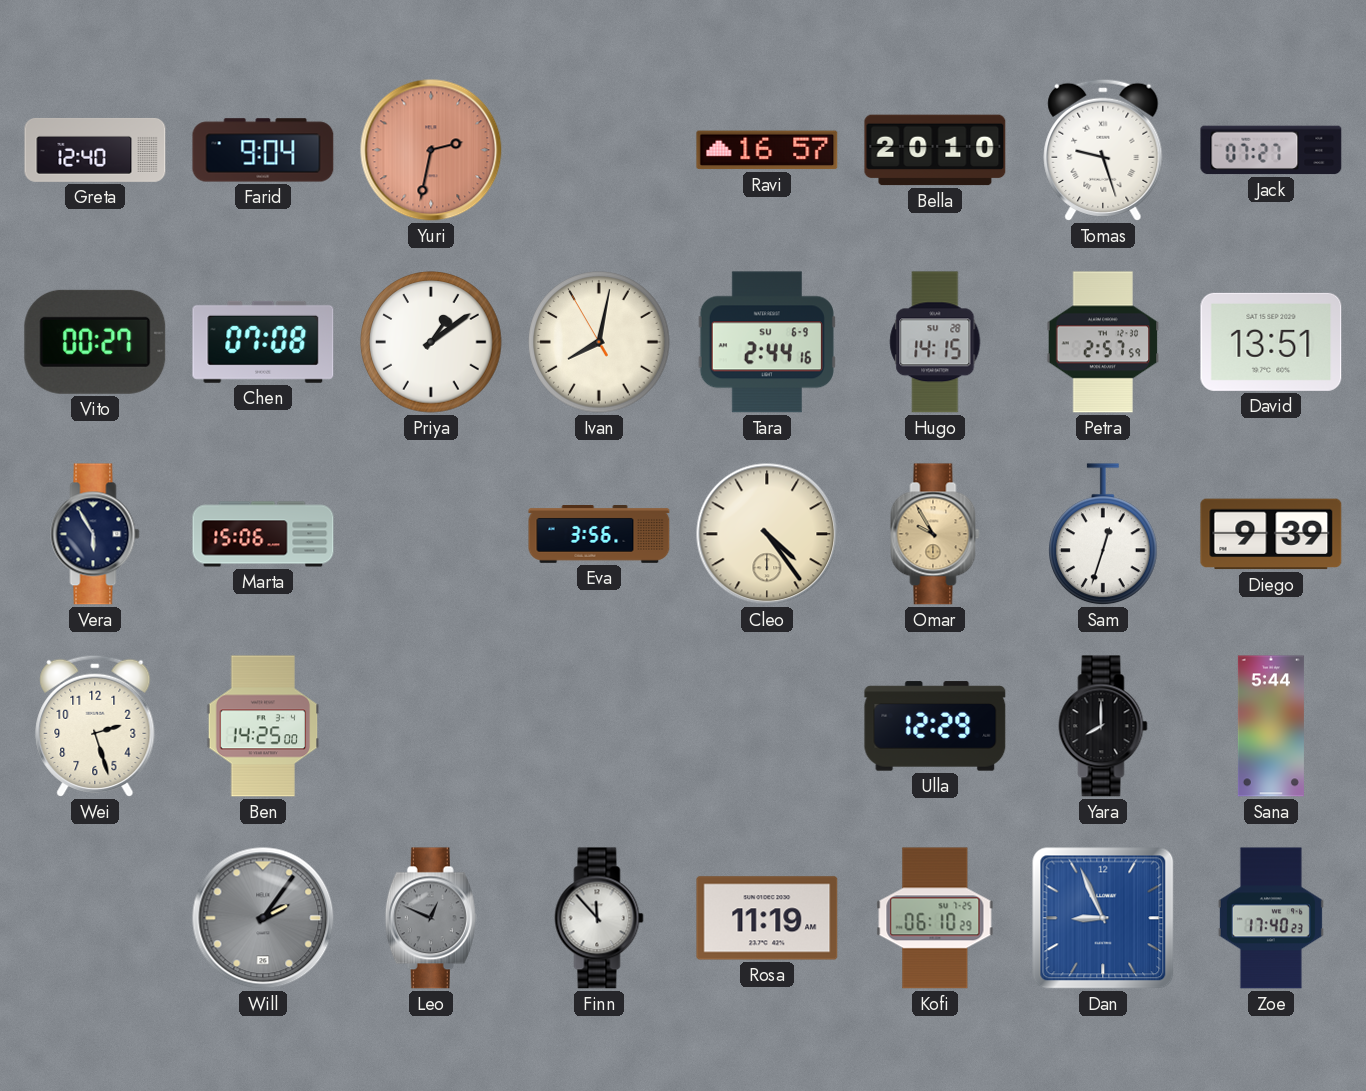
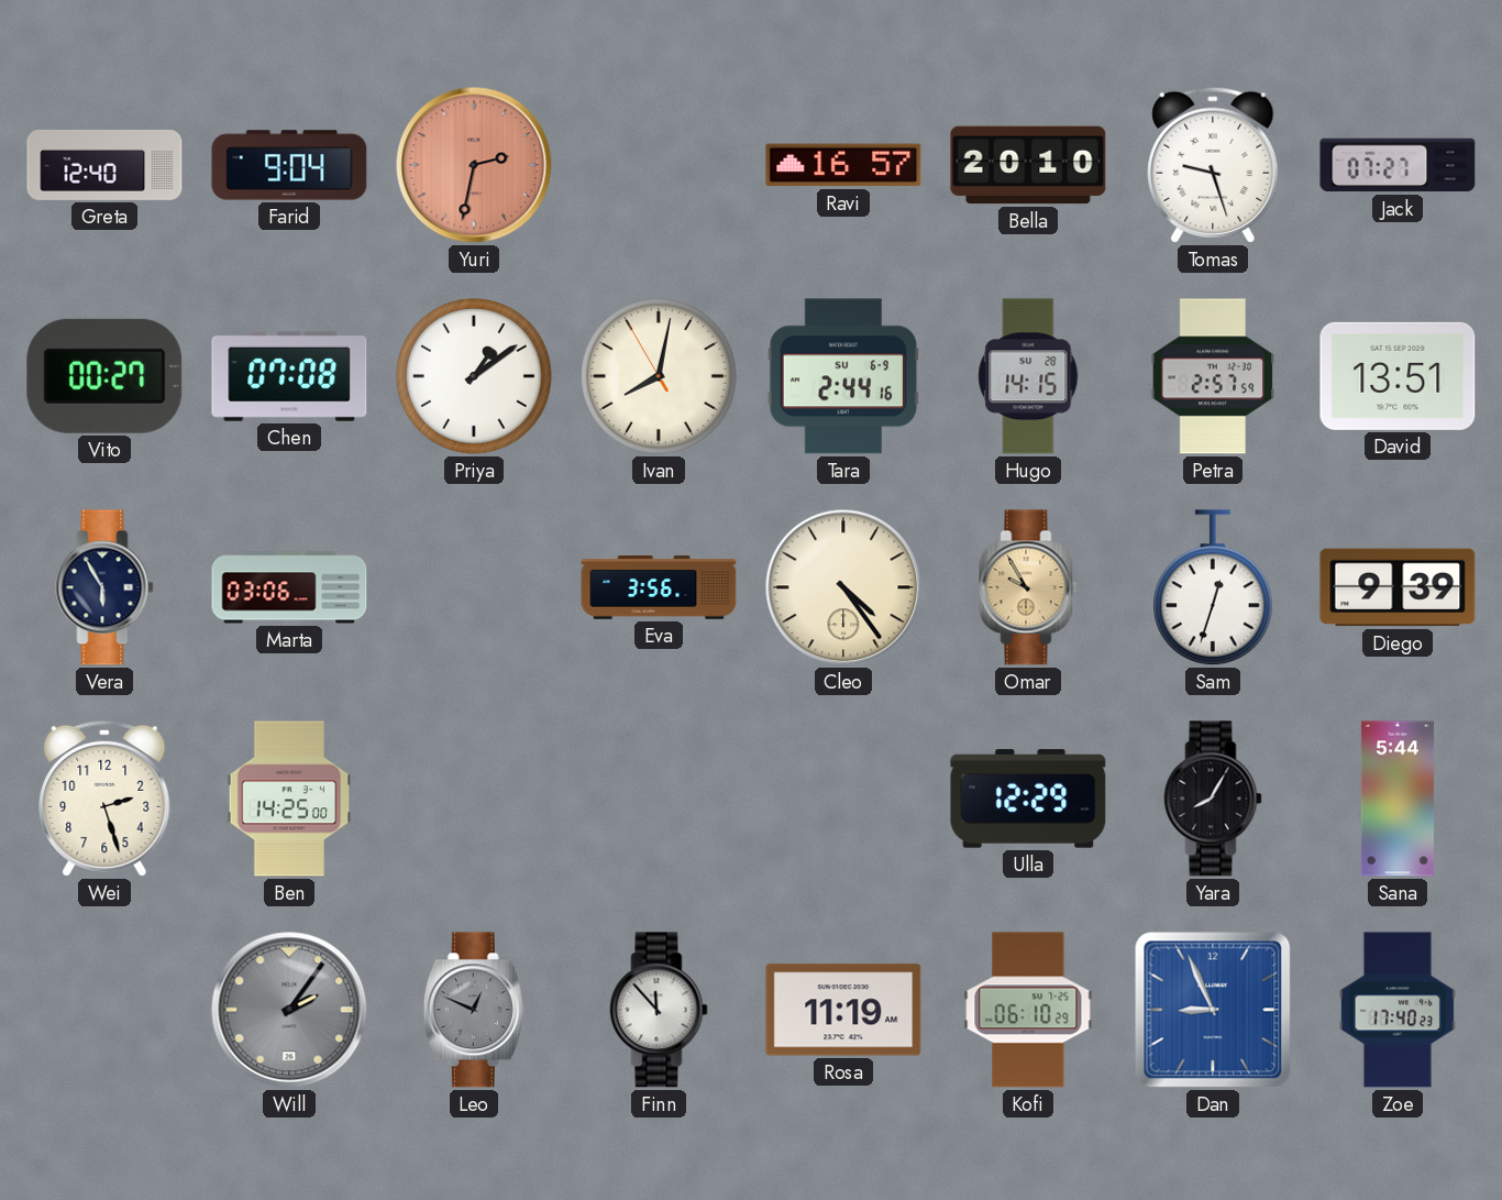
Marta: 15:06 -> 03:06 (289, 587)
Yara: 8:00 -> 8:05 (1213, 799)
